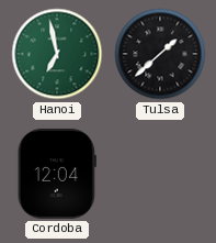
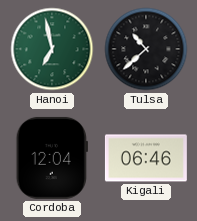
Tulsa: 1:38 -> 10:38 (146, 49)
Kigali: none -> 06:46 (146, 158)
